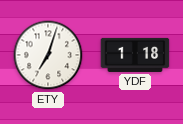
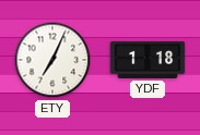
ETY: 7:03 -> 7:04 (52, 60)
